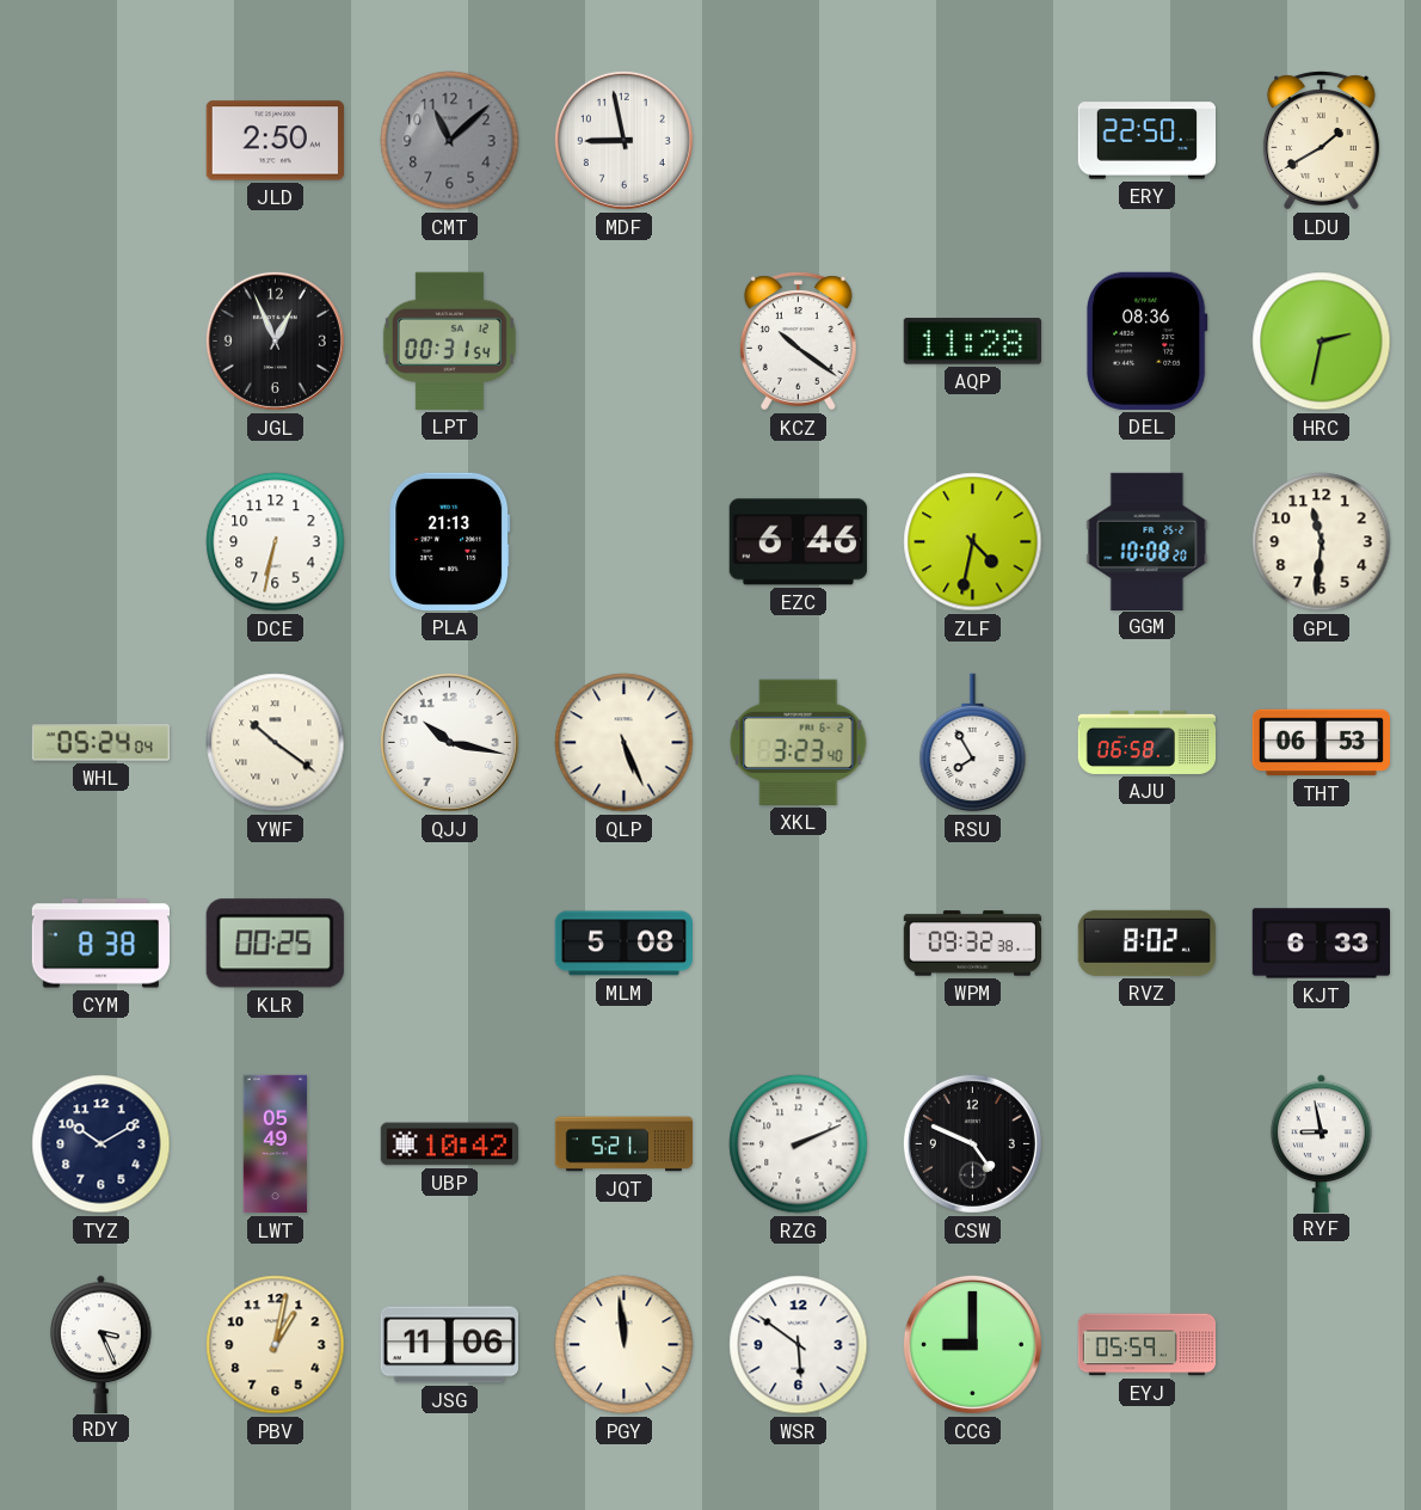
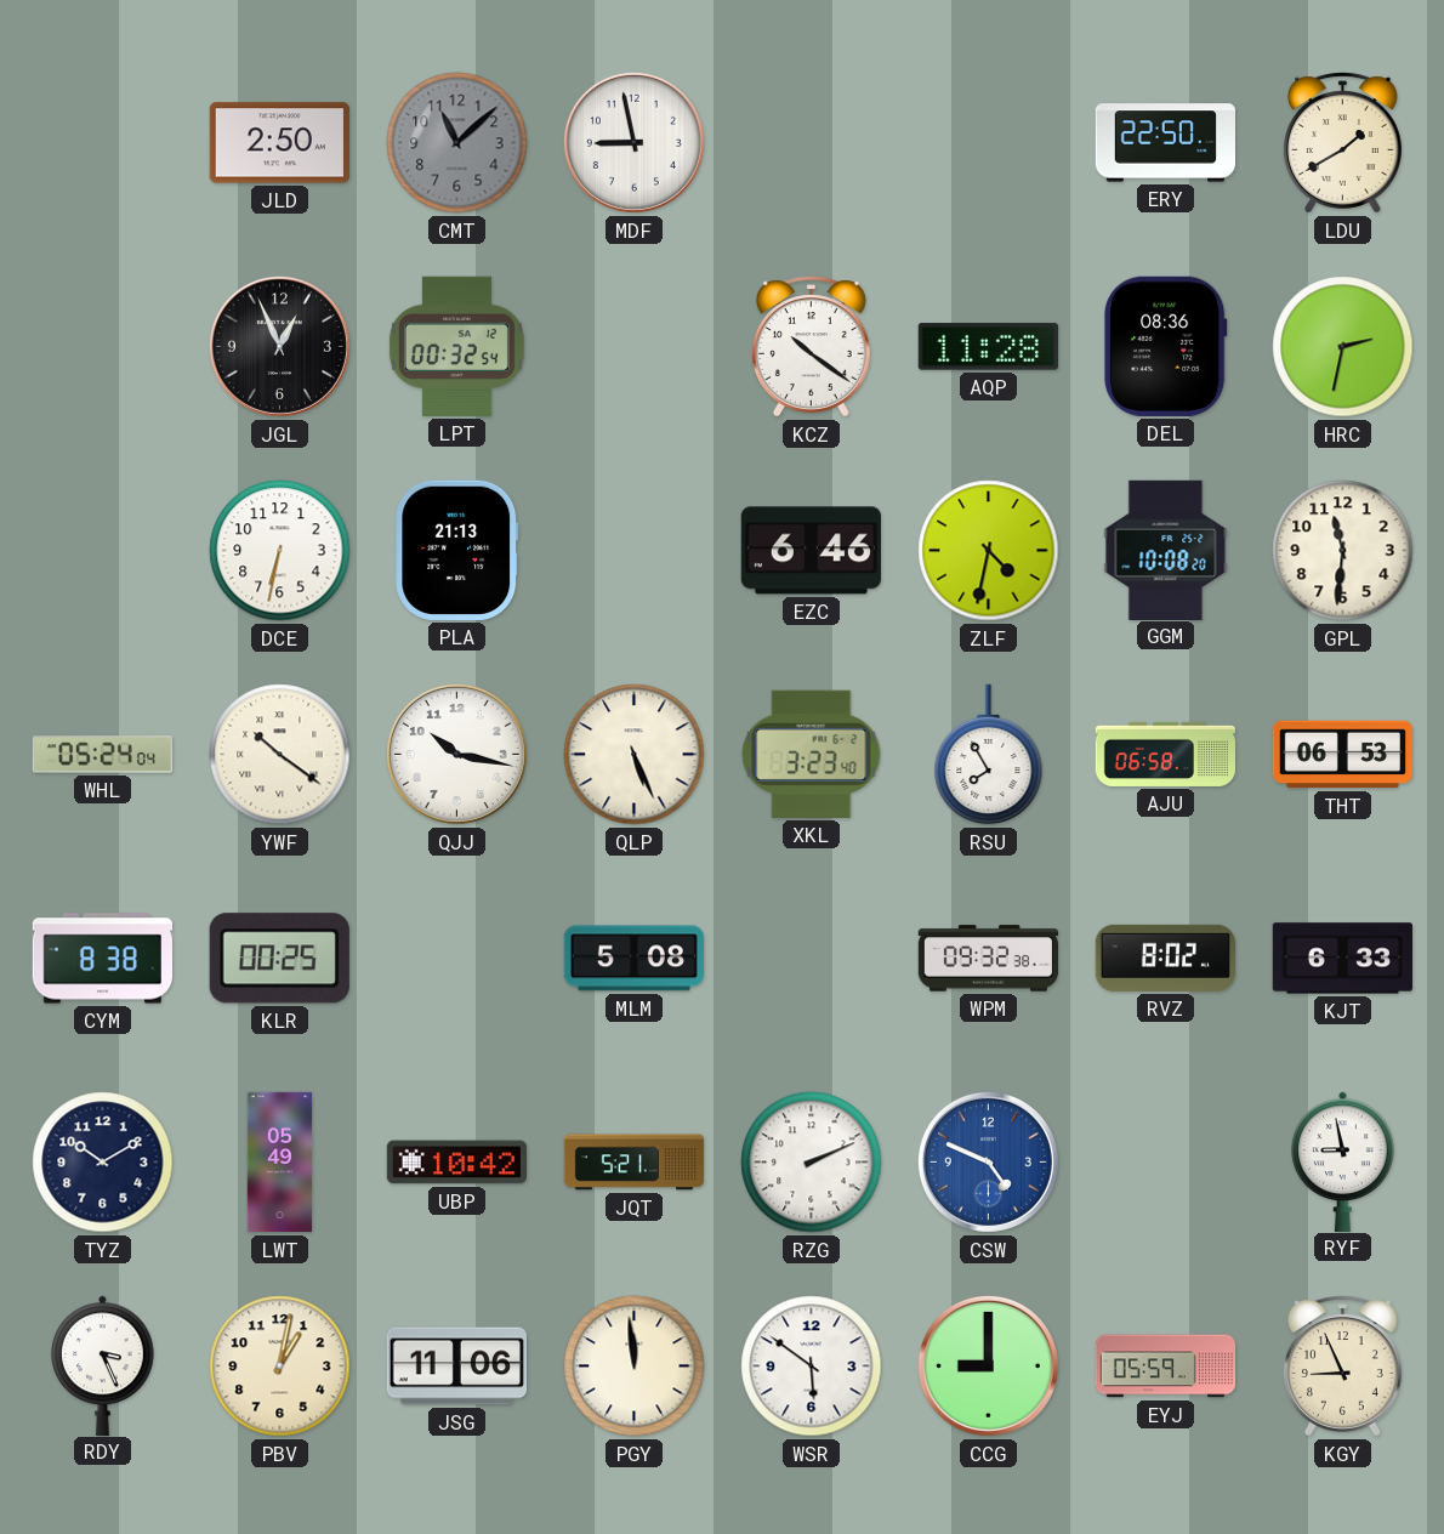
LPT: 00:31 -> 00:32 (456, 346)
CSW dial: black -> blue (988, 1161)
KGY: none -> 8:56 (1342, 1367)
